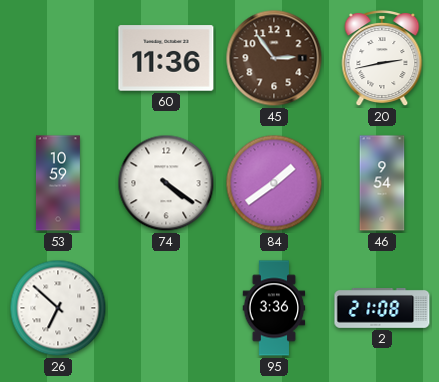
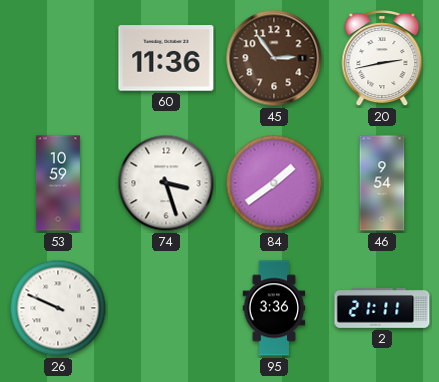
74: 4:21 -> 3:27 (166, 183)
26: 6:52 -> 9:49 (58, 308)
2: 21:08 -> 21:11 (382, 309)
